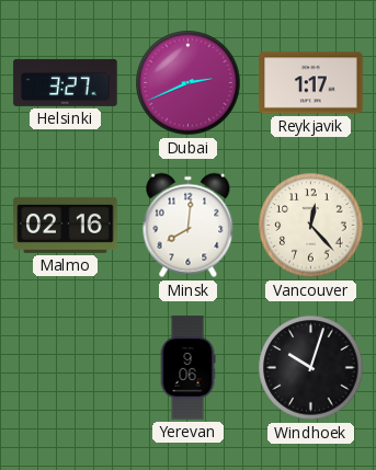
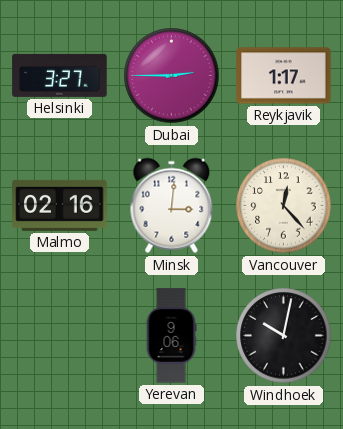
Dubai: 2:41 -> 2:45 (172, 76)
Minsk: 8:01 -> 3:01 (172, 206)
Windhoek: 10:03 -> 10:02 (284, 336)
